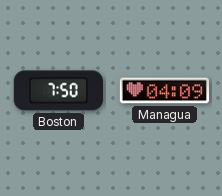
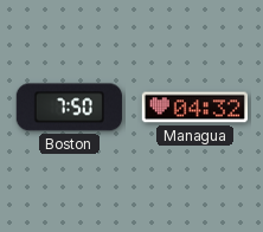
Managua: 04:09 -> 04:32 (194, 108)
